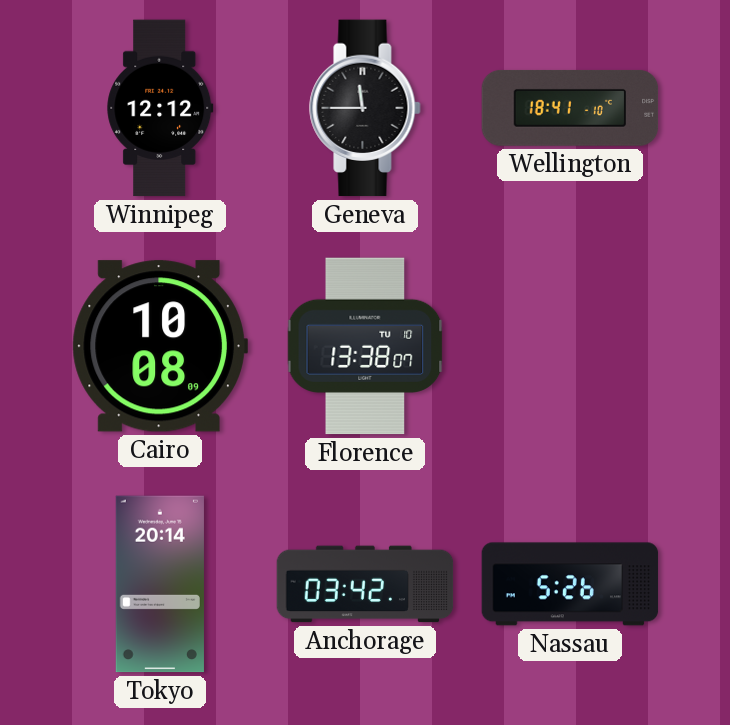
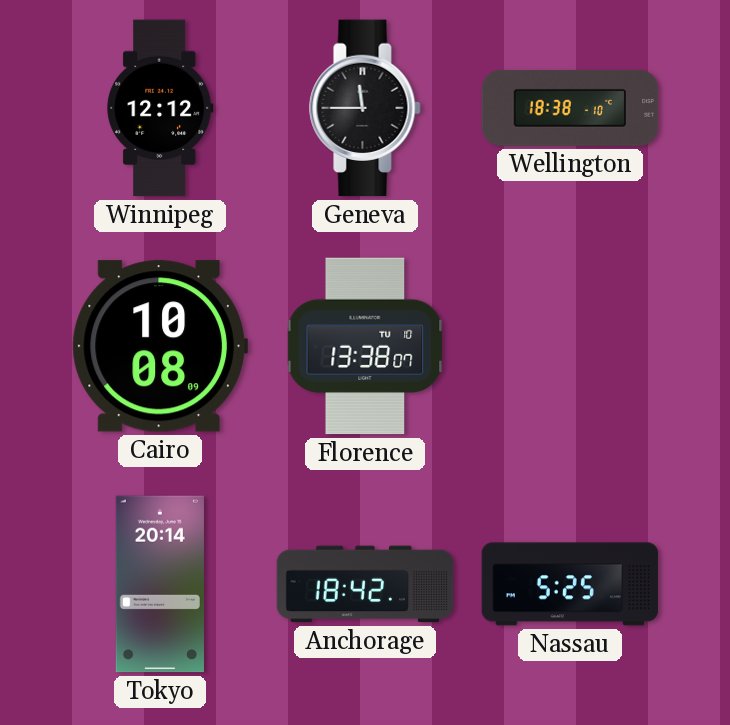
Wellington: 18:41 -> 18:38 (570, 108)
Anchorage: 03:42 -> 18:42 (365, 584)
Nassau: 5:26 -> 5:25 (570, 584)
